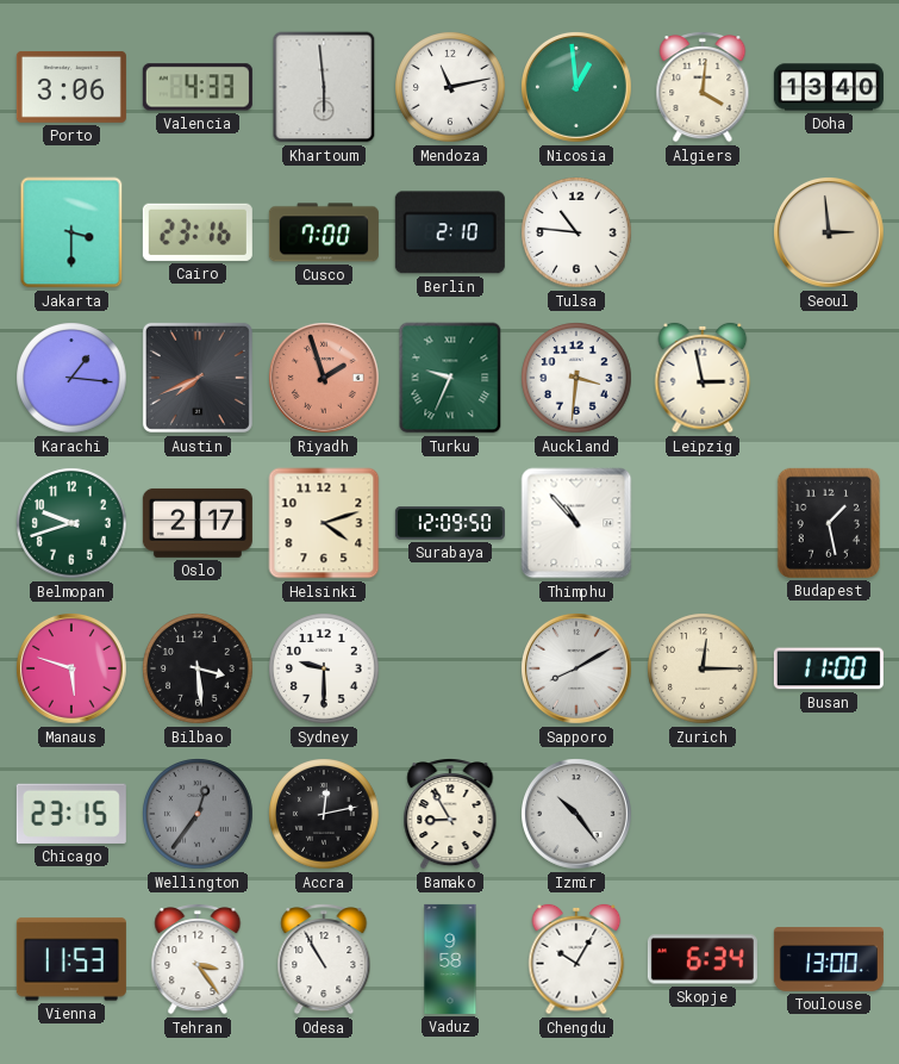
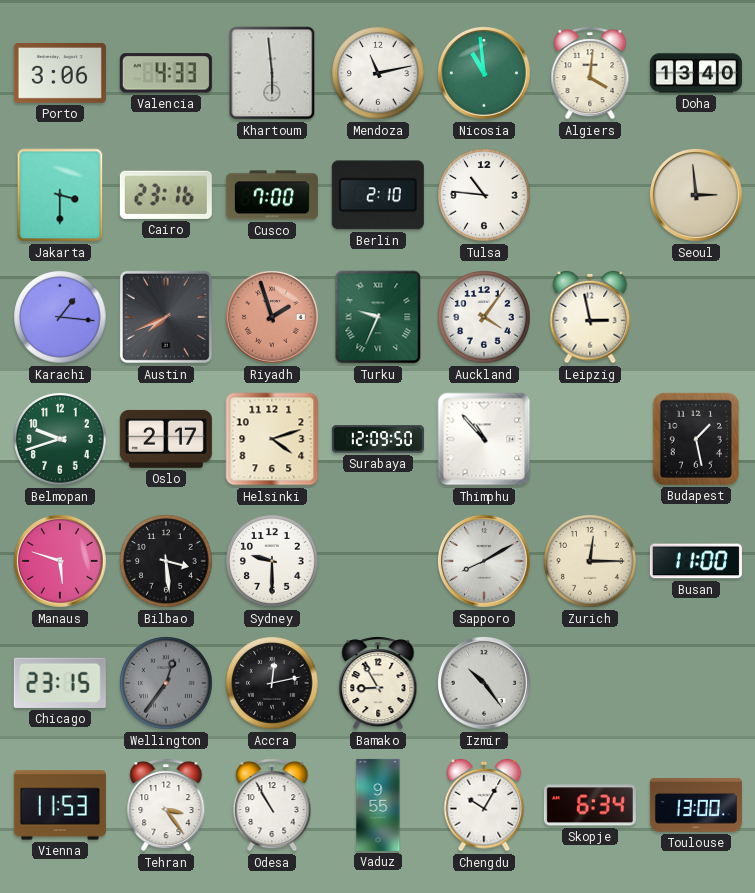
Nicosia: 12:59 -> 10:59 (485, 74)
Auckland: 3:31 -> 4:06 (484, 317)
Vaduz: 9:58 -> 9:55 (378, 805)
